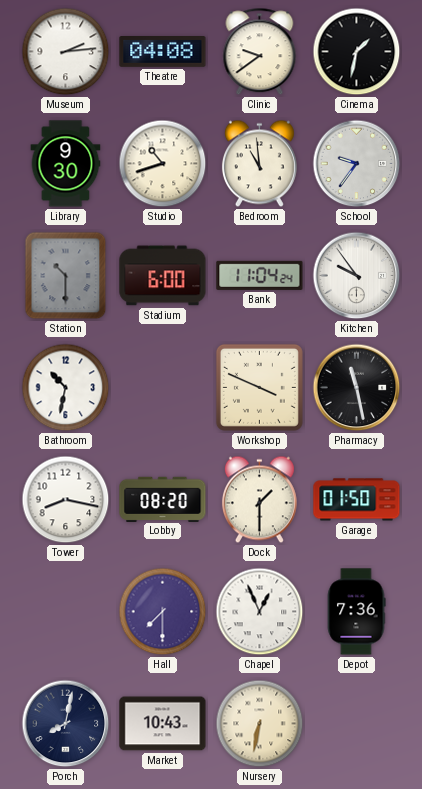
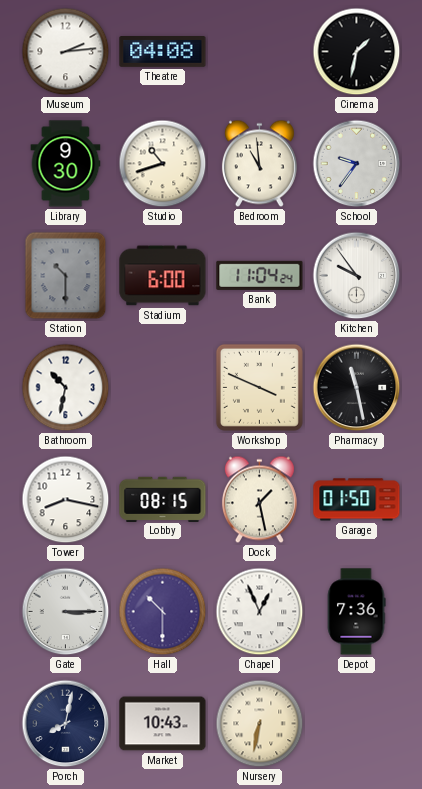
Clinic: 9:39 -> none (260, 52)
Lobby: 08:20 -> 08:15 (163, 499)
Dock: 1:30 -> 1:28 (259, 500)
Gate: none -> 3:15 (66, 612)
Hall: 7:30 -> 10:30 (163, 612)
